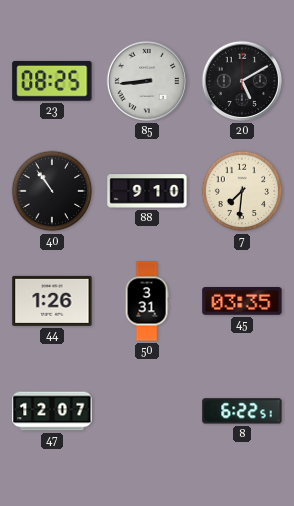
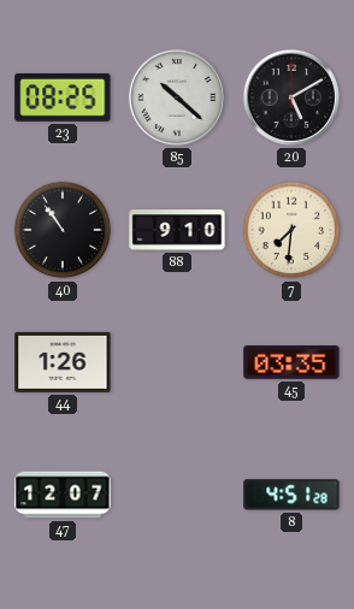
85: 8:44 -> 10:22 (177, 97)
50: 3:31 -> none (147, 301)
8: 6:22 -> 4:51 (291, 495)
